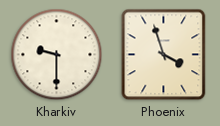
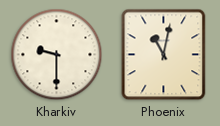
Phoenix: 3:57 -> 11:02 (164, 55)
